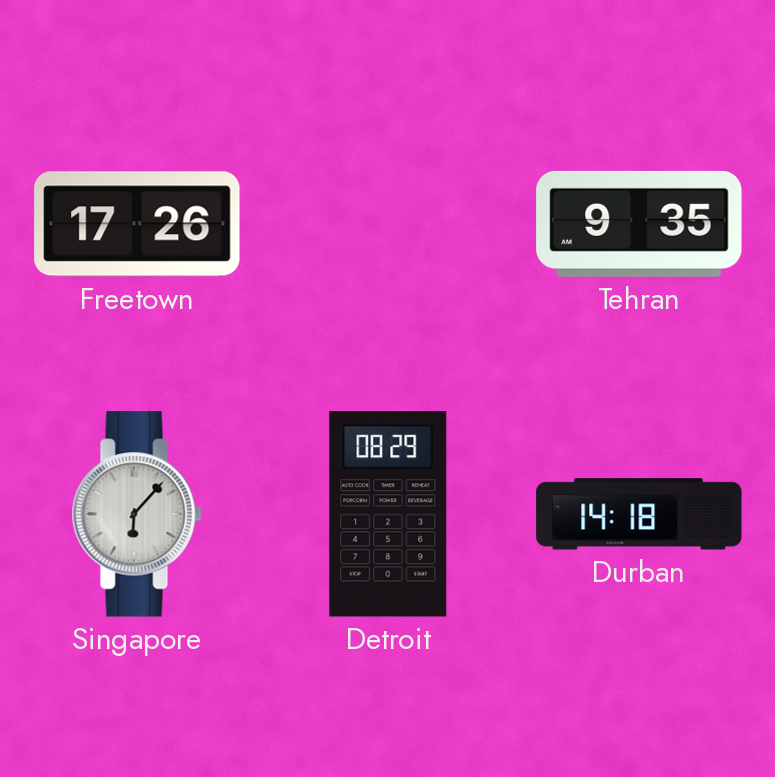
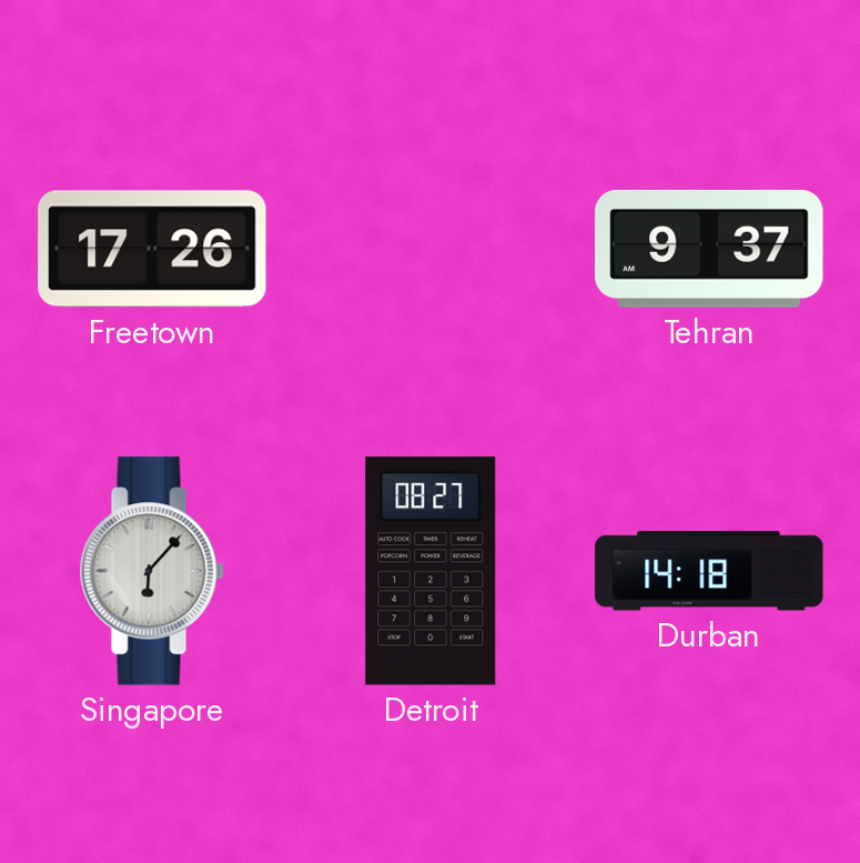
Tehran: 9:35 -> 9:37 (709, 249)
Detroit: 08:29 -> 08:27 (431, 571)
